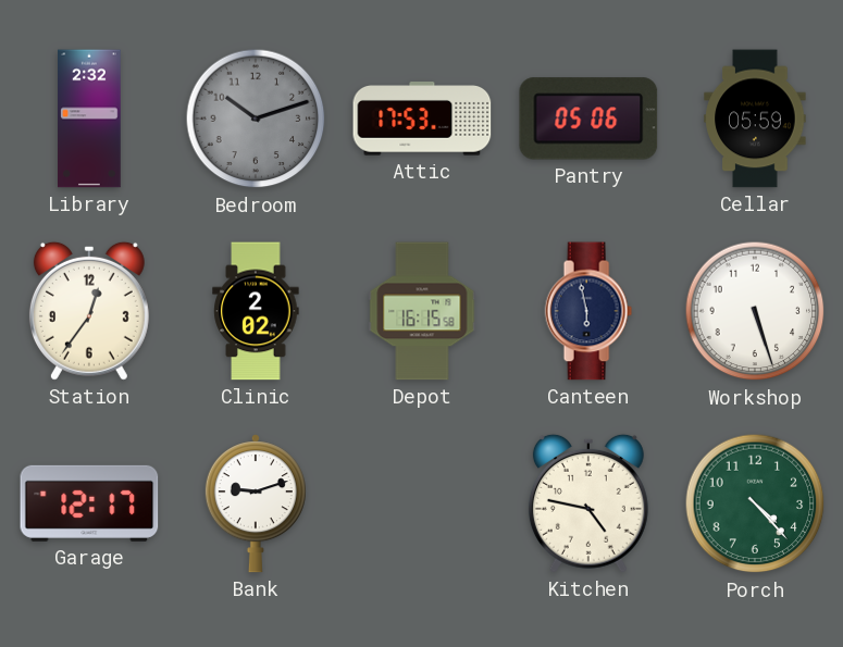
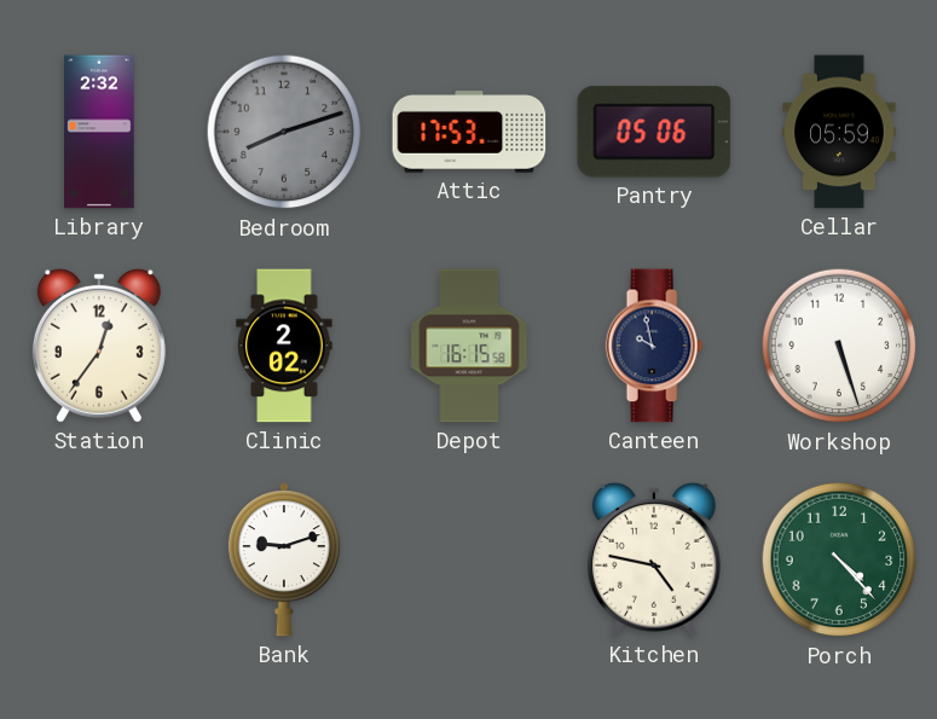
Bedroom: 10:12 -> 8:12 (284, 132)
Canteen: 5:58 -> 9:58 (654, 346)
Garage: 12:17 -> none (89, 503)
